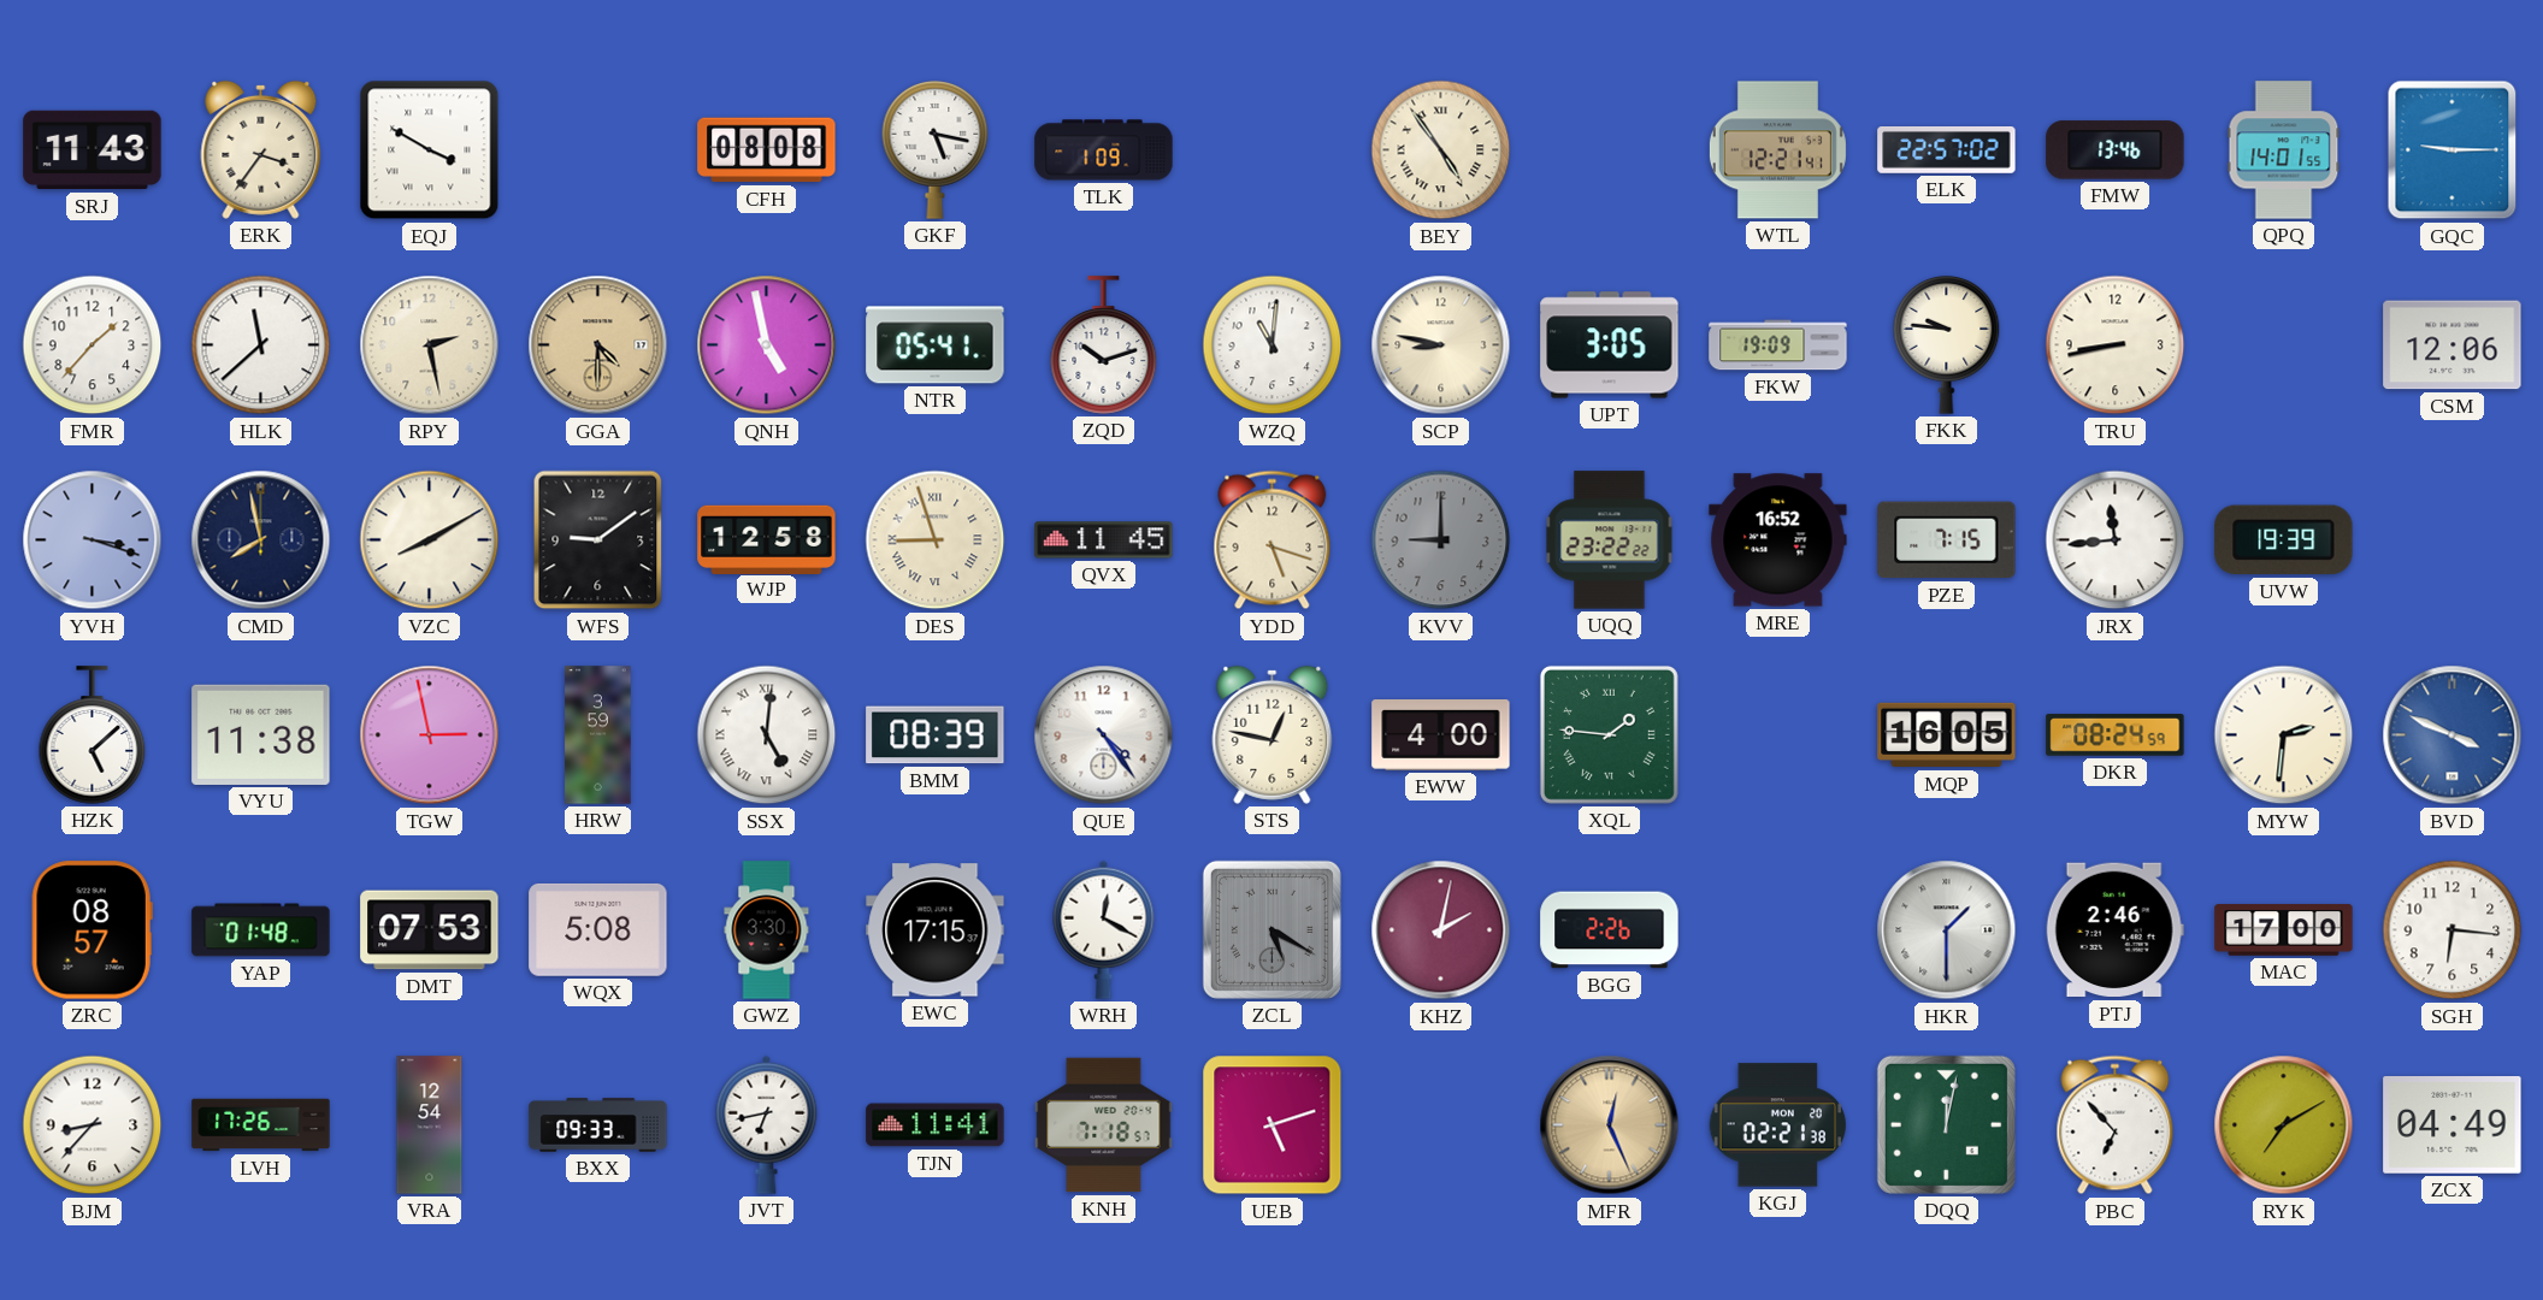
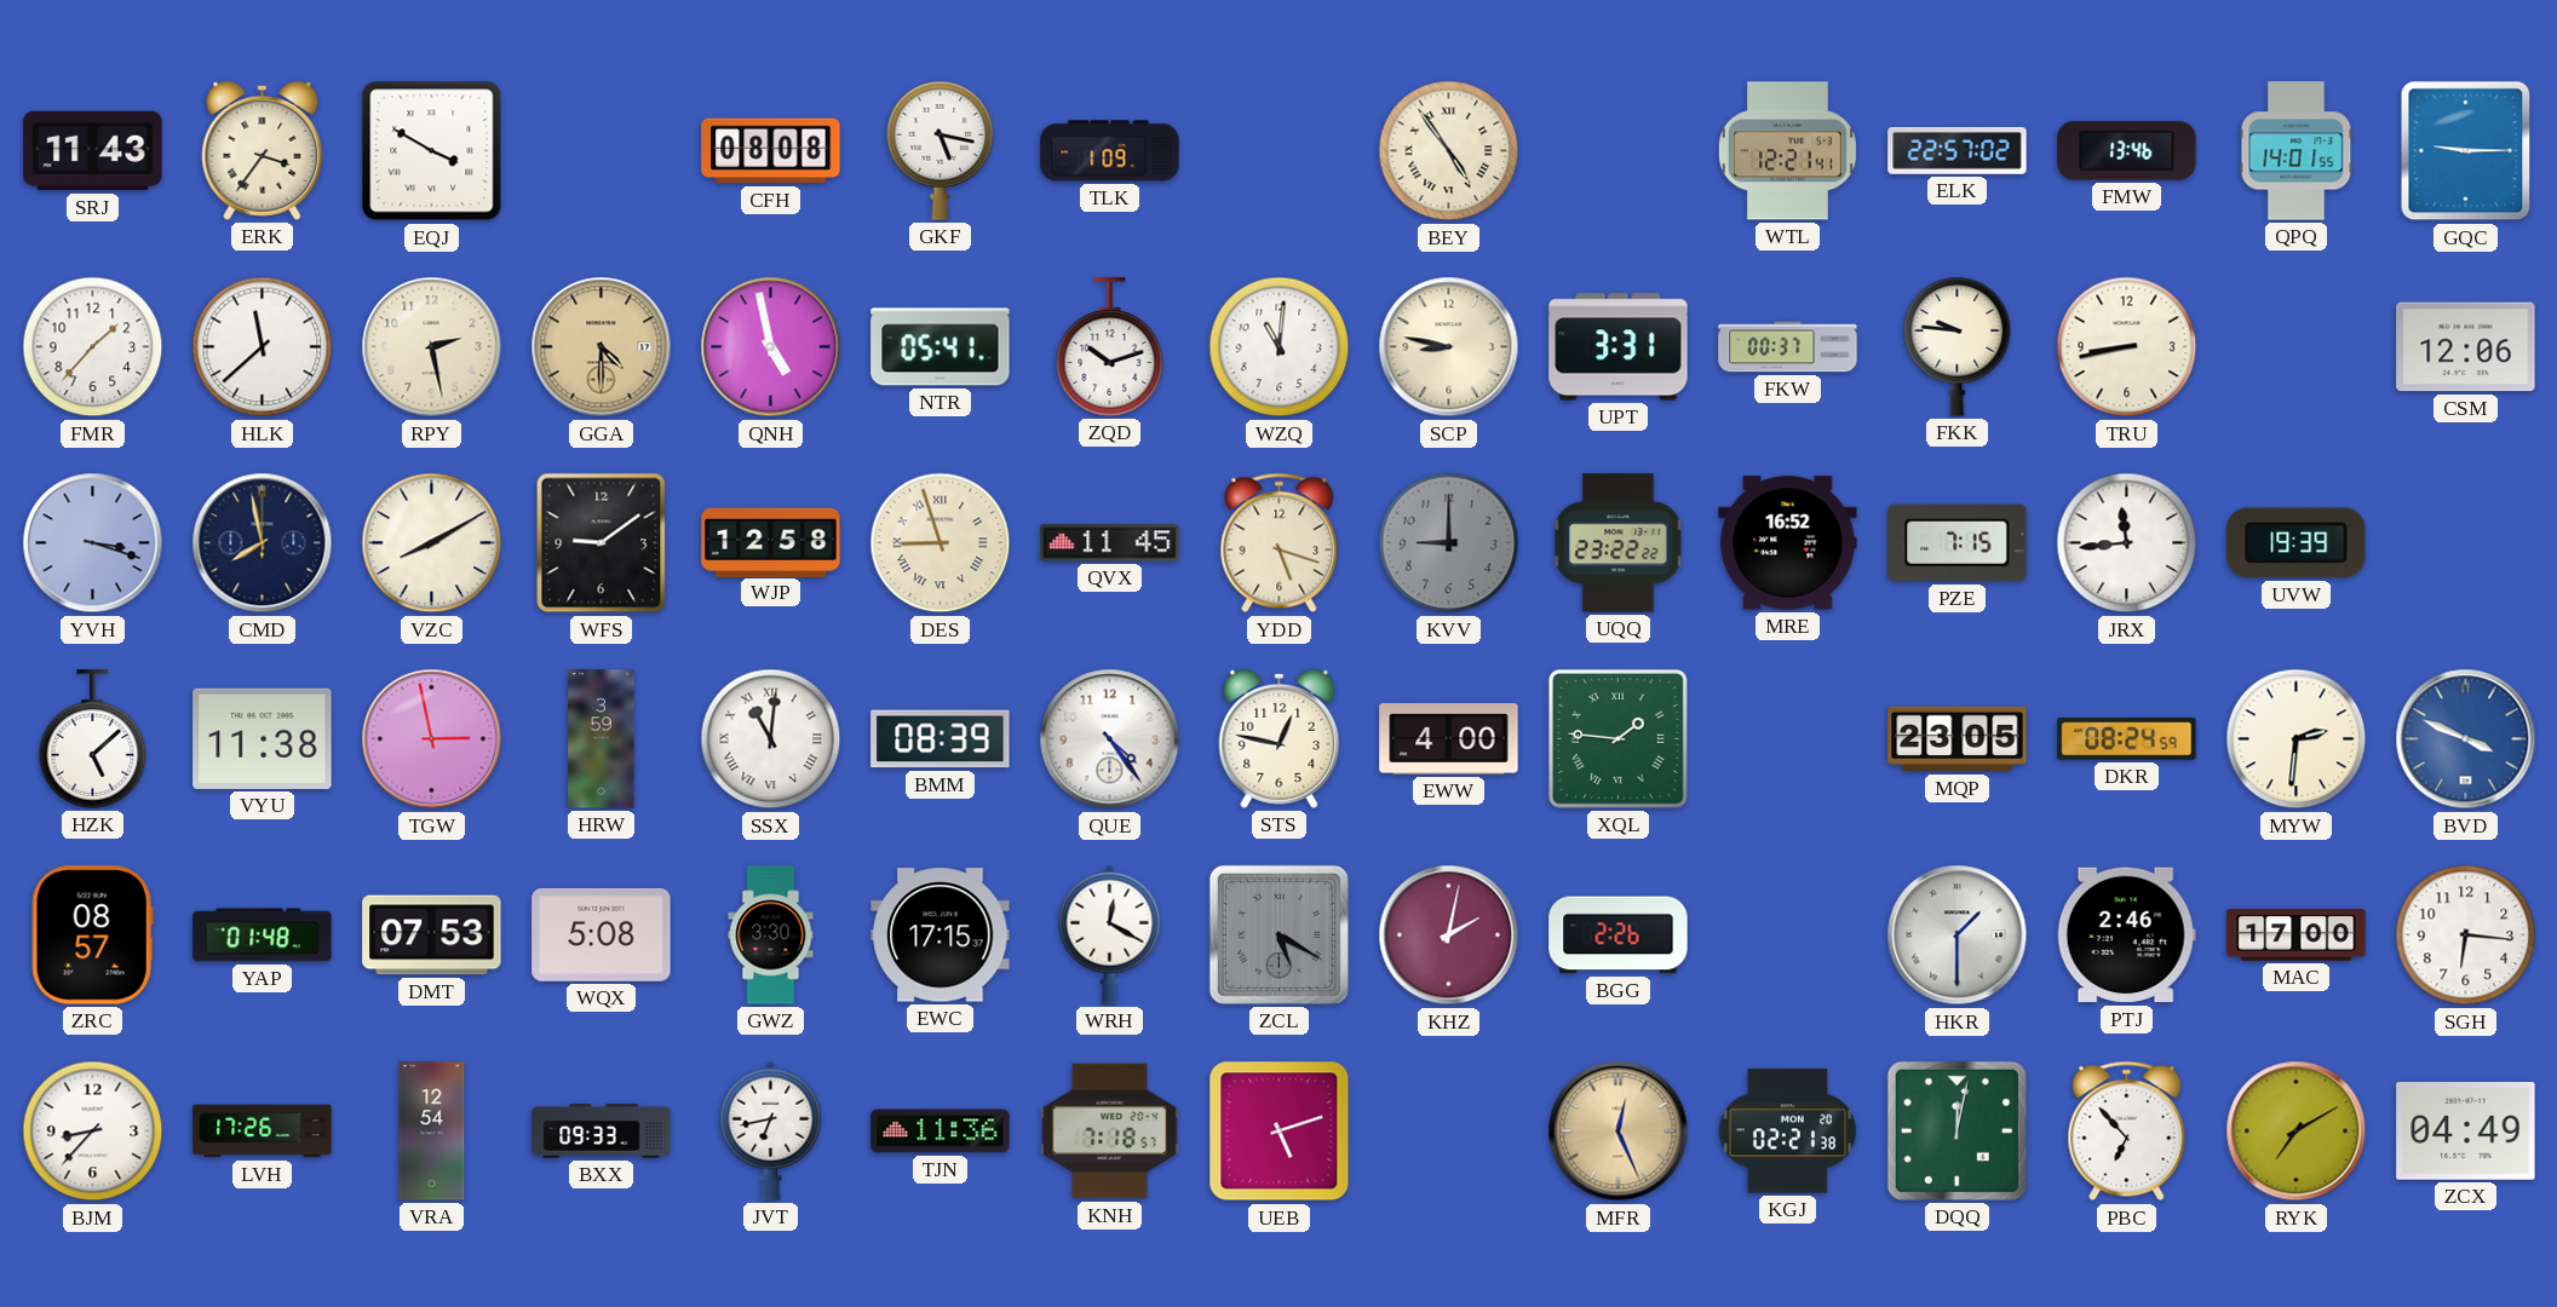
UPT: 3:05 -> 3:31 (1619, 347)
FKW: 19:09 -> 00:37 (1788, 347)
SSX: 5:01 -> 11:01 (771, 739)
MQP: 16:05 -> 23:05 (1958, 739)
TJN: 11:41 -> 11:36 (941, 1132)
